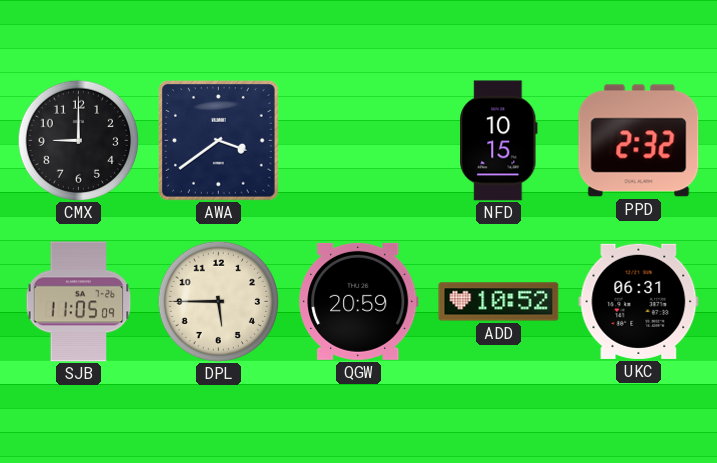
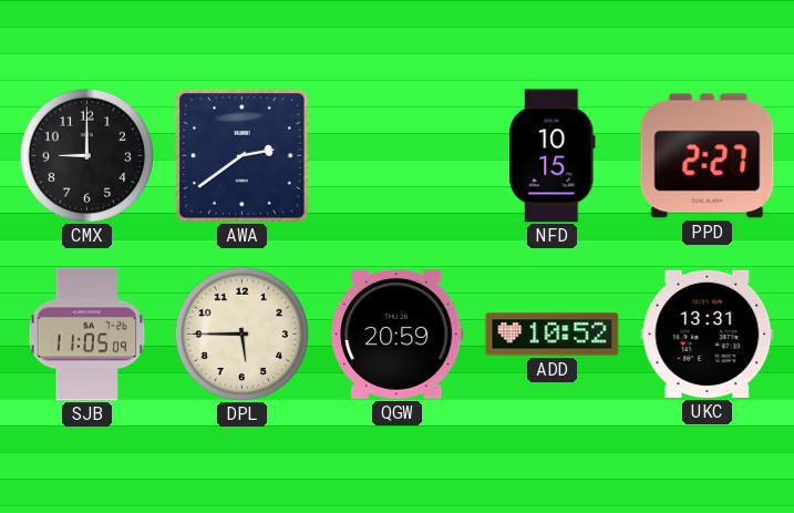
AWA: 3:39 -> 2:39 (243, 156)
PPD: 2:32 -> 2:27 (708, 156)
UKC: 06:31 -> 13:31 (708, 334)
